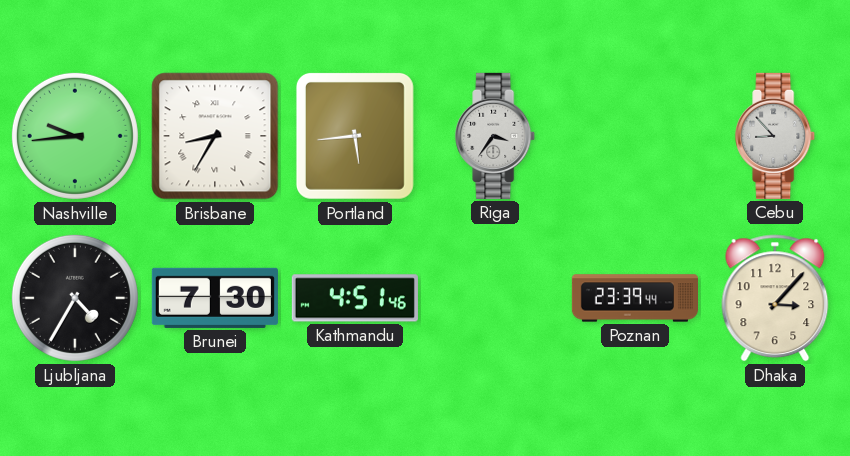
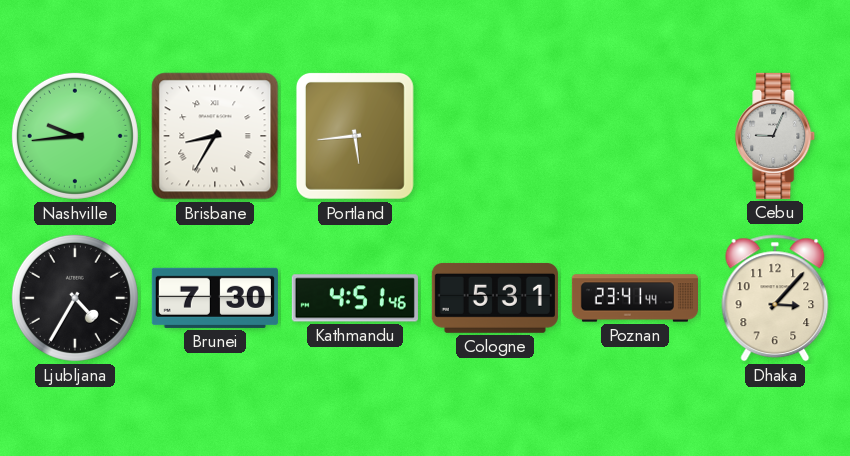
Riga: 3:36 -> none (496, 136)
Cebu: 8:53 -> 9:04 (776, 136)
Cologne: none -> 5:31 (495, 298)
Poznan: 23:39 -> 23:41 (634, 298)
